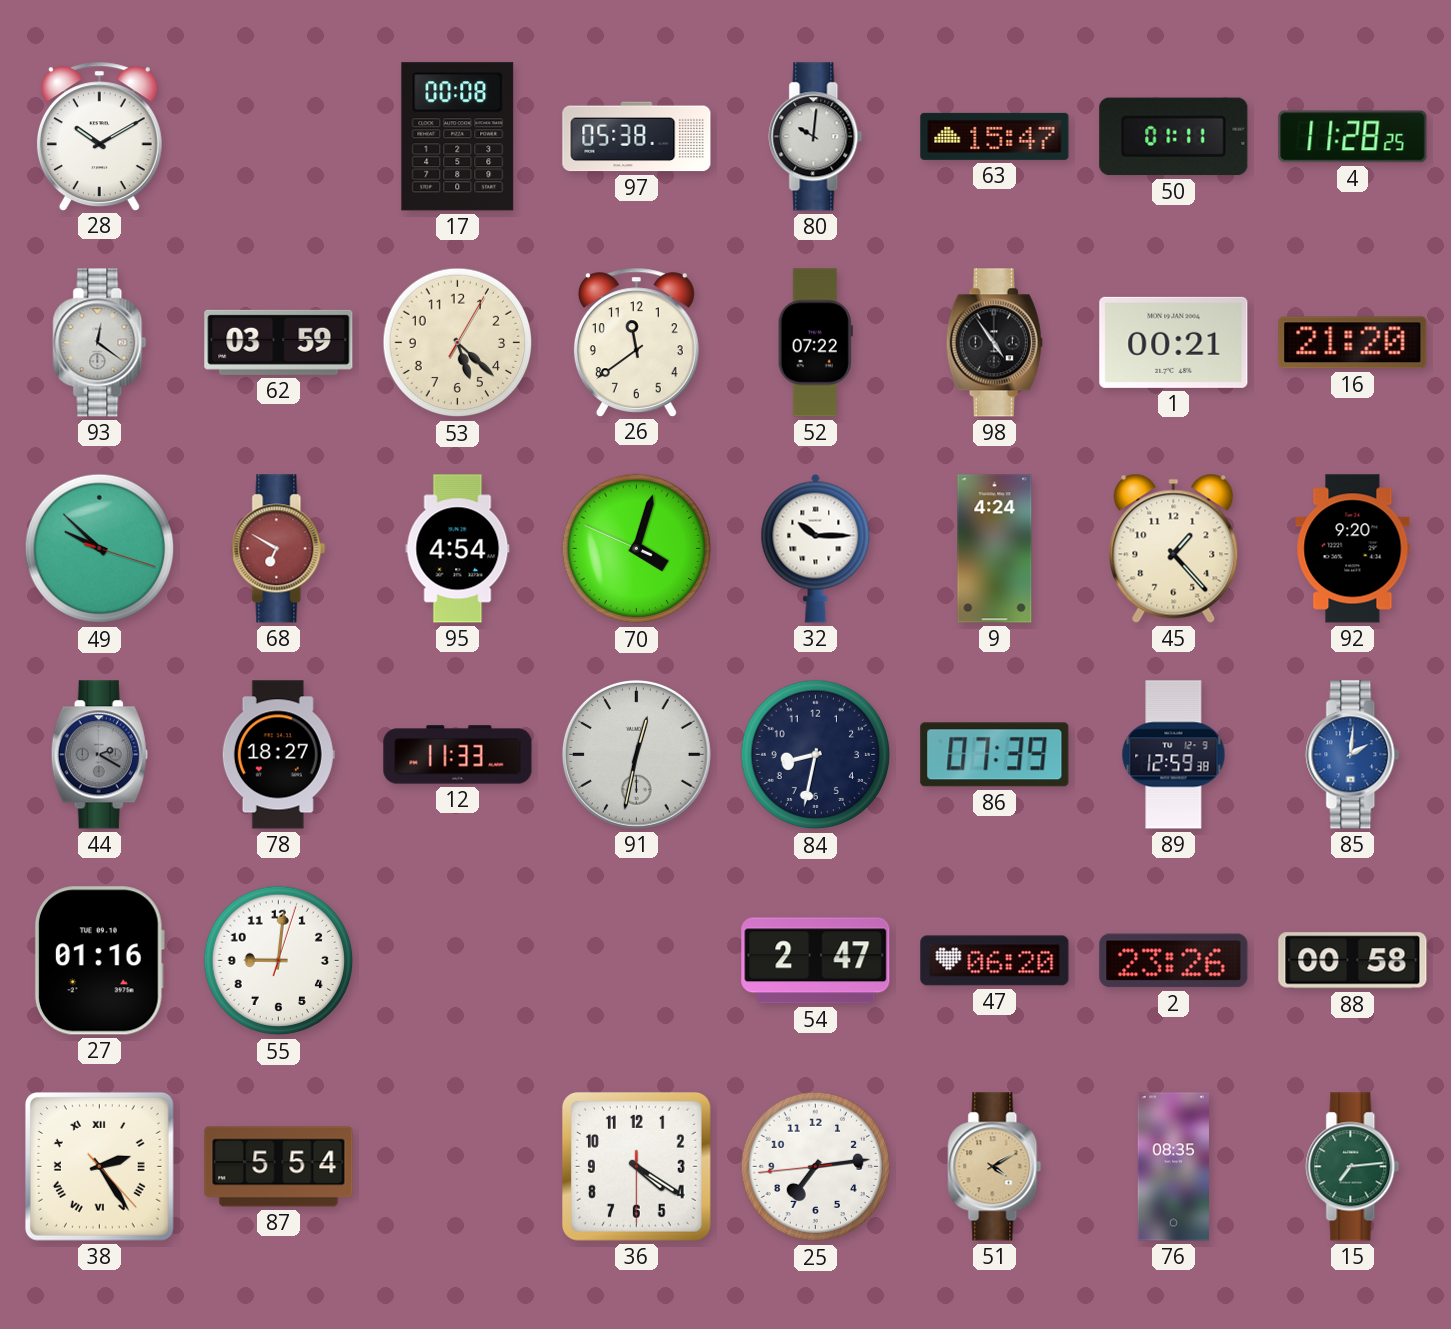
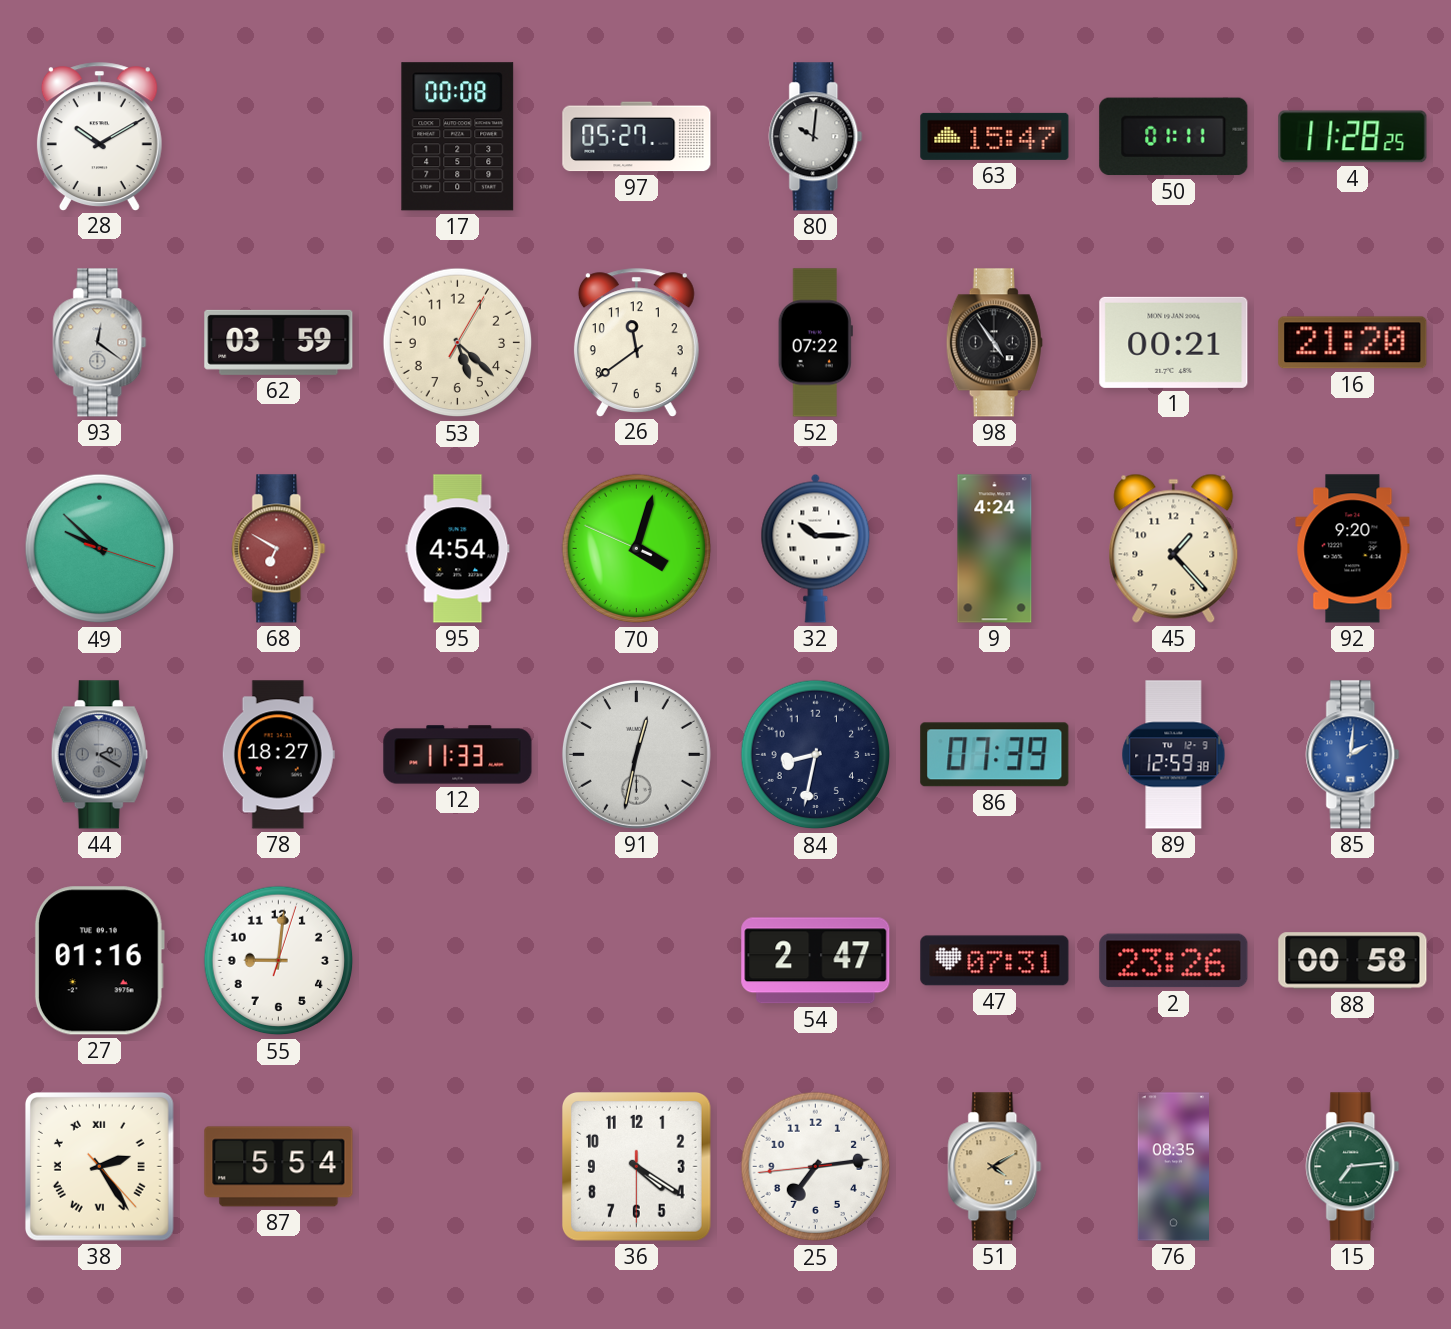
97: 05:38 -> 05:27 (637, 137)
47: 06:20 -> 07:31 (995, 961)
